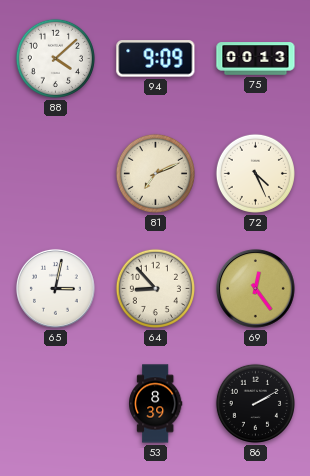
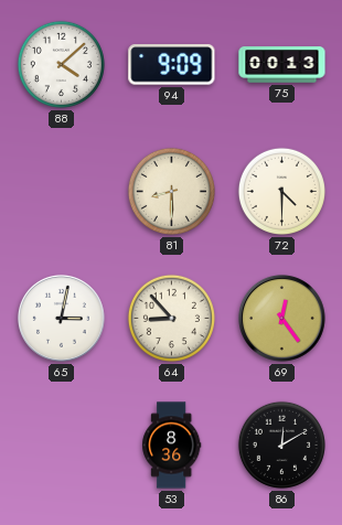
81: 7:11 -> 8:30 (171, 191)
72: 4:26 -> 4:30 (281, 191)
53: 8:39 -> 8:36 (172, 446)
86: 2:10 -> 12:10 (281, 444)
